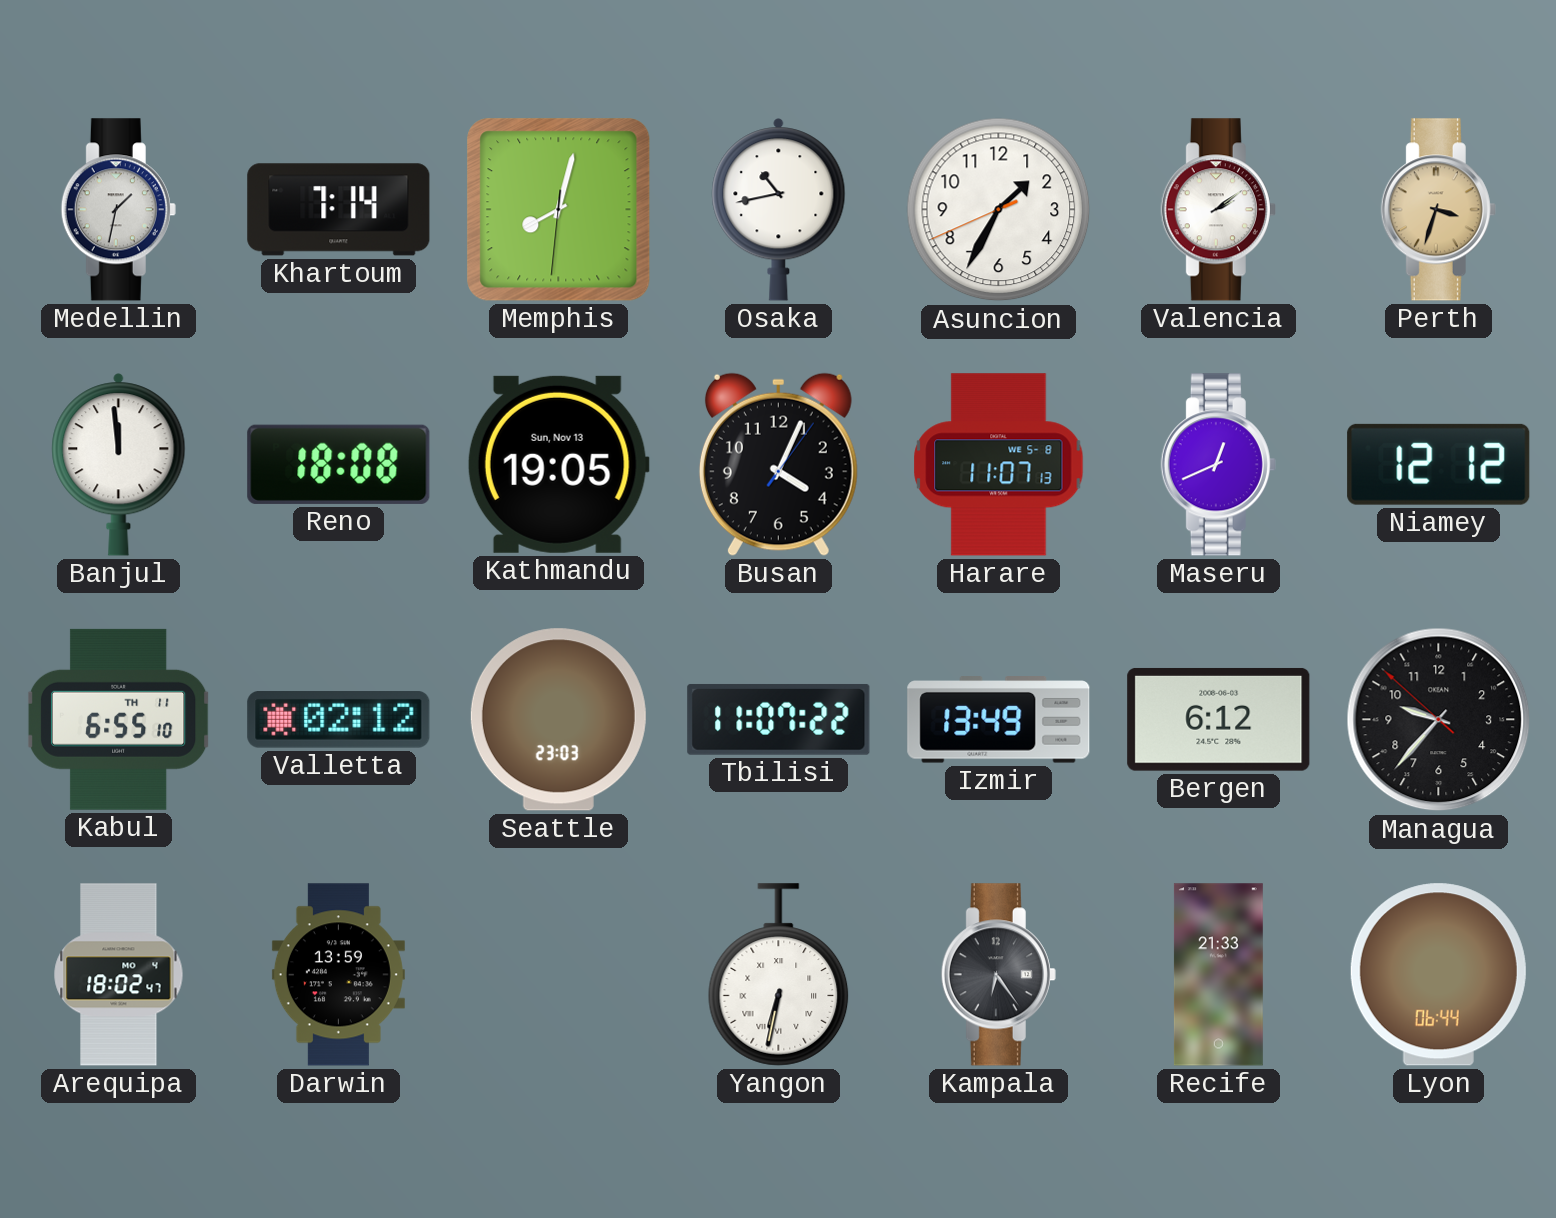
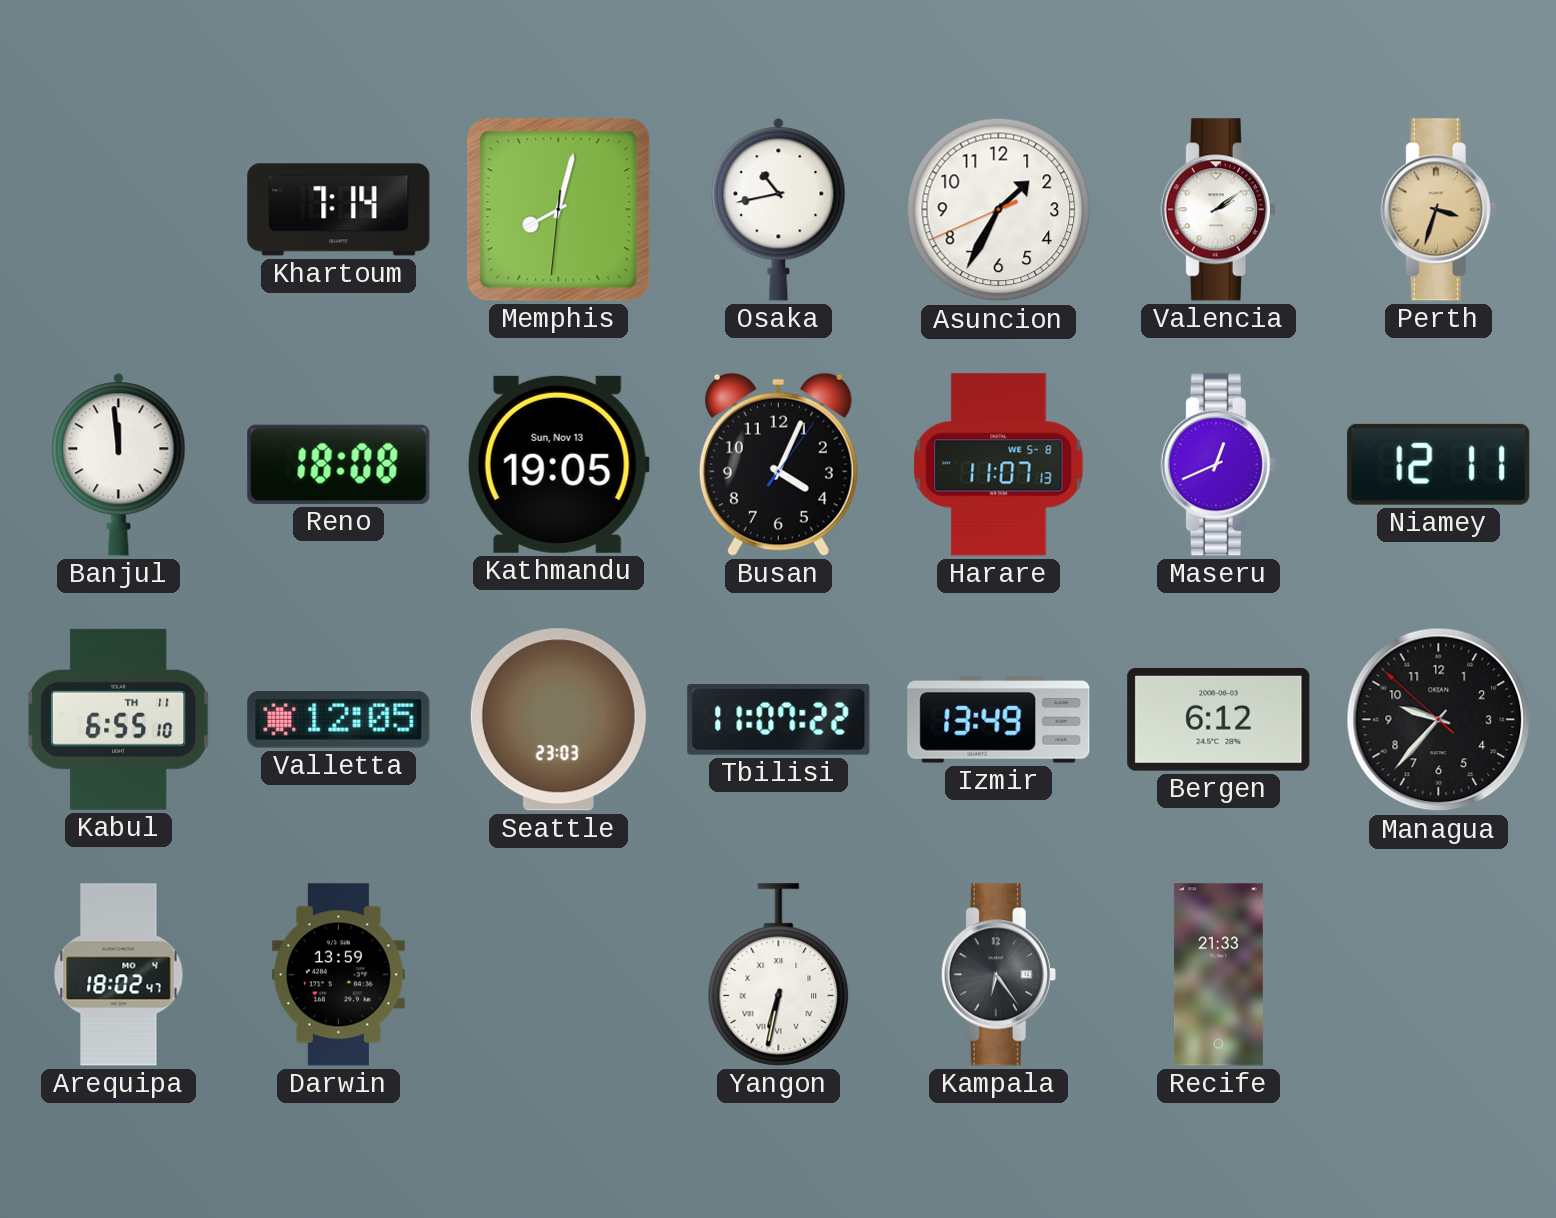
Medellin: 1:32 -> none (118, 210)
Niamey: 12:12 -> 12:11 (1439, 464)
Valletta: 02:12 -> 12:05 (339, 720)
Lyon: 06:44 -> none (1438, 975)
